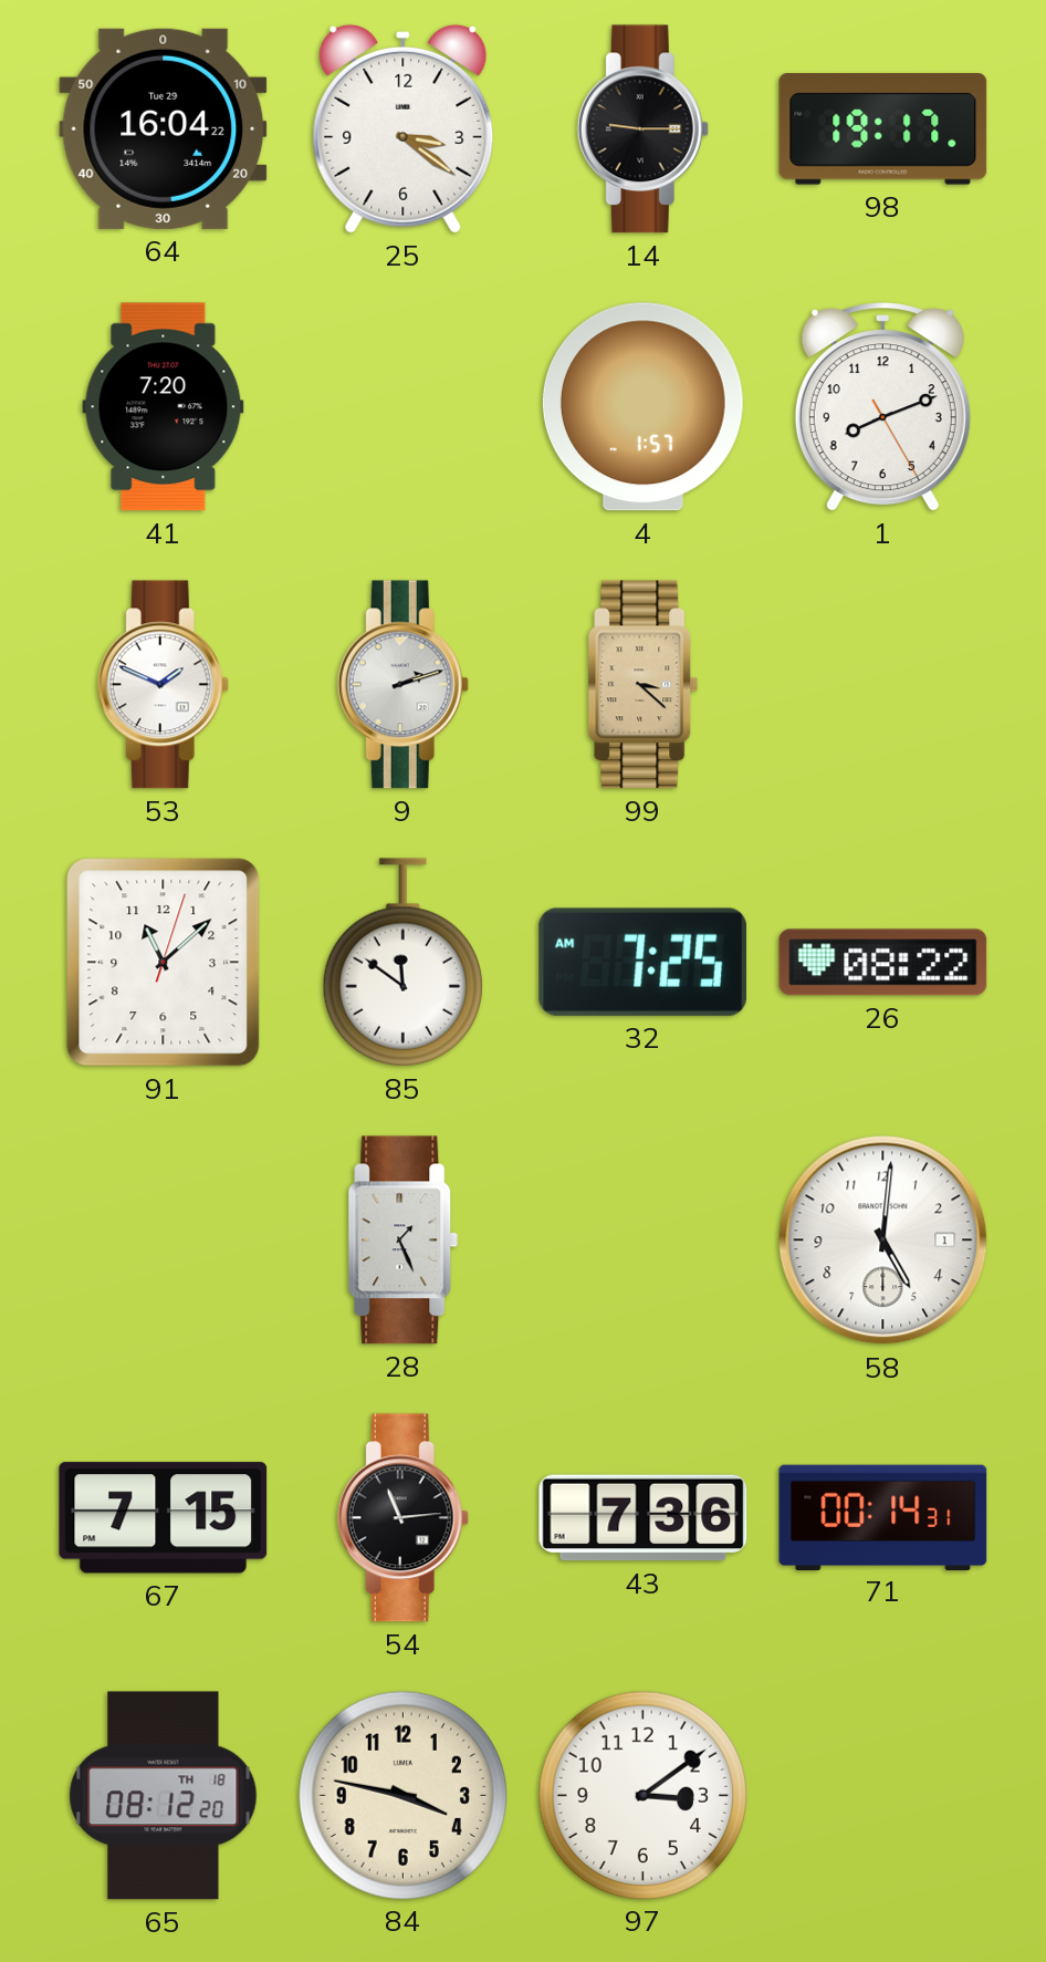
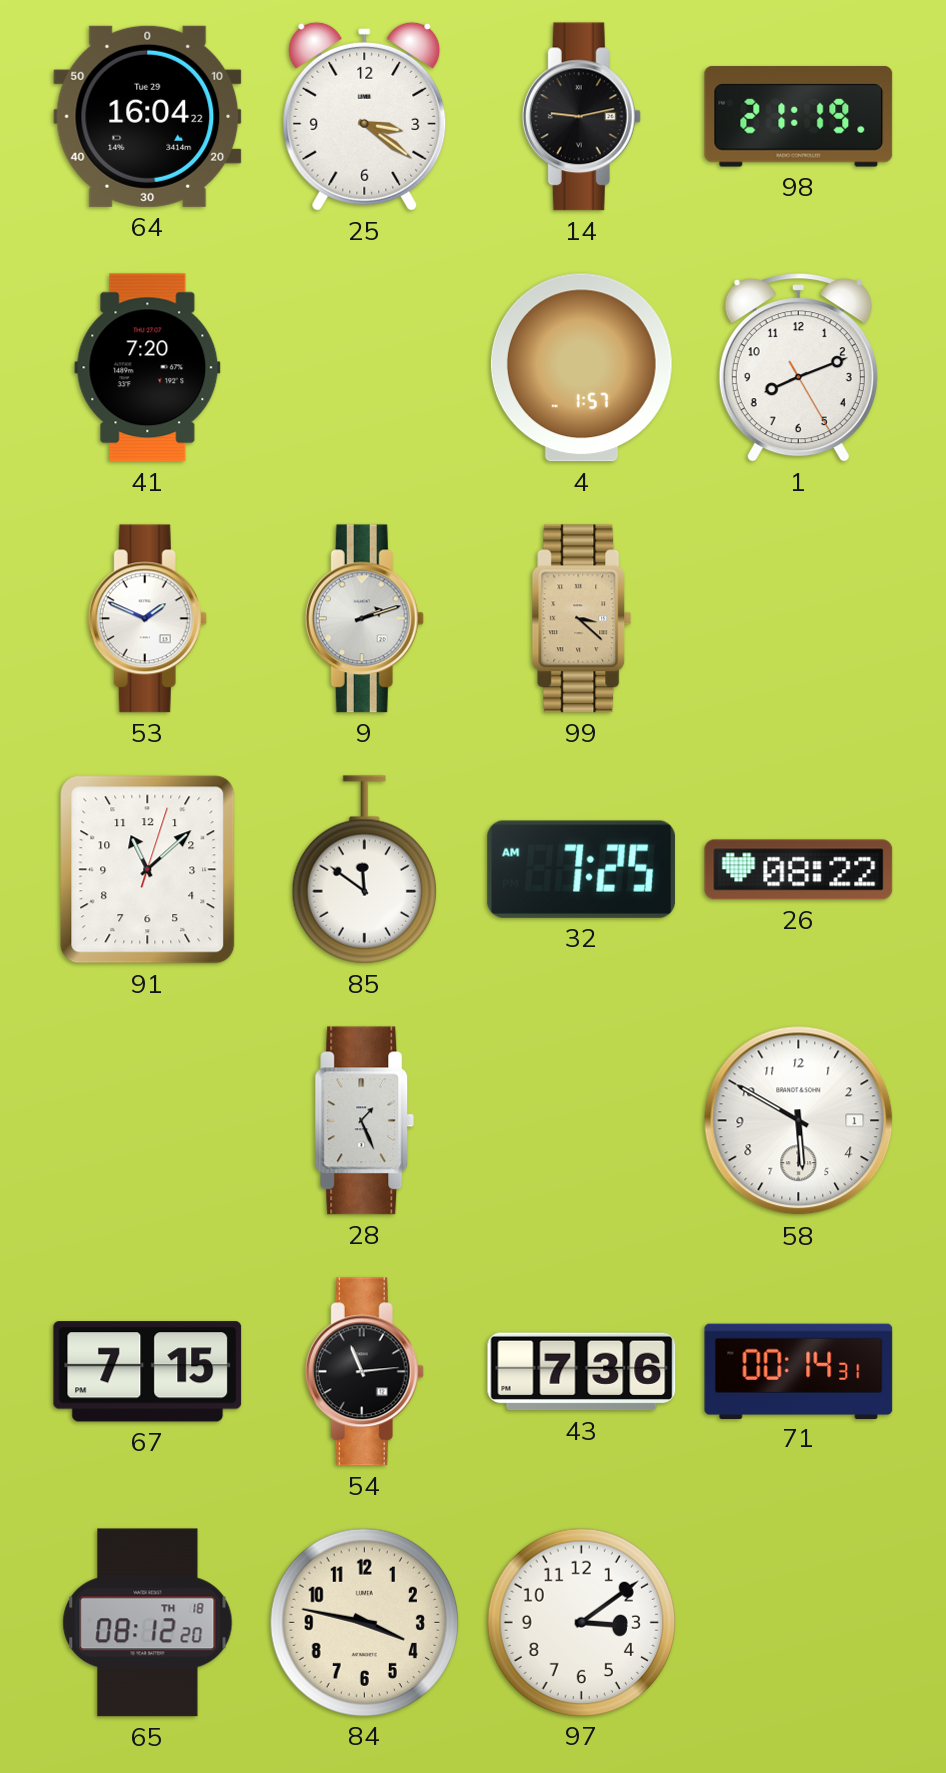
14: 9:15 -> 9:13 (581, 117)
98: 19:17 -> 21:19 (799, 117)
58: 5:01 -> 5:50 (799, 1121)
